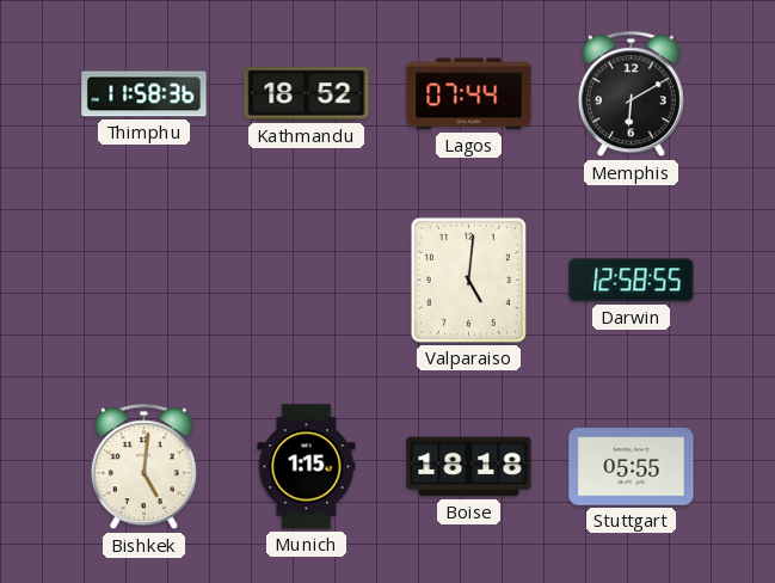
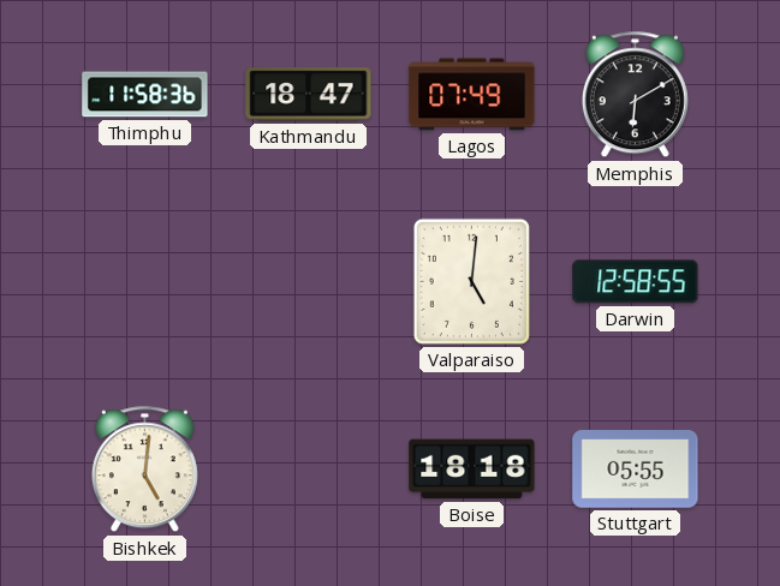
Kathmandu: 18:52 -> 18:47 (309, 95)
Lagos: 07:44 -> 07:49 (472, 95)
Munich: 1:15 -> none (307, 467)
